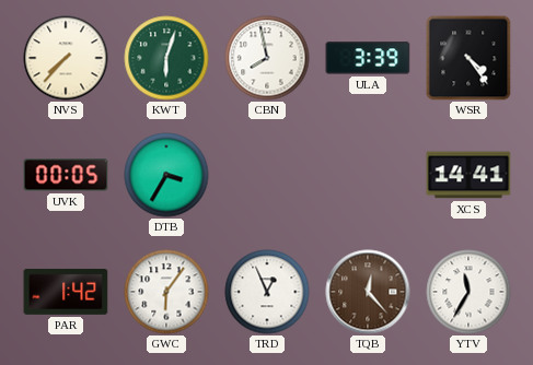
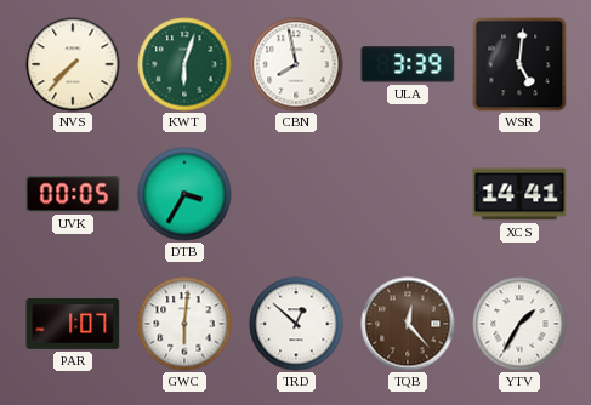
WSR: 4:24 -> 5:01 (519, 64)
PAR: 1:42 -> 1:07 (73, 324)
GWC: 6:06 -> 6:01 (184, 324)
TRD: 12:56 -> 12:52 (296, 324)
YTV: 11:35 -> 1:35 (519, 324)
